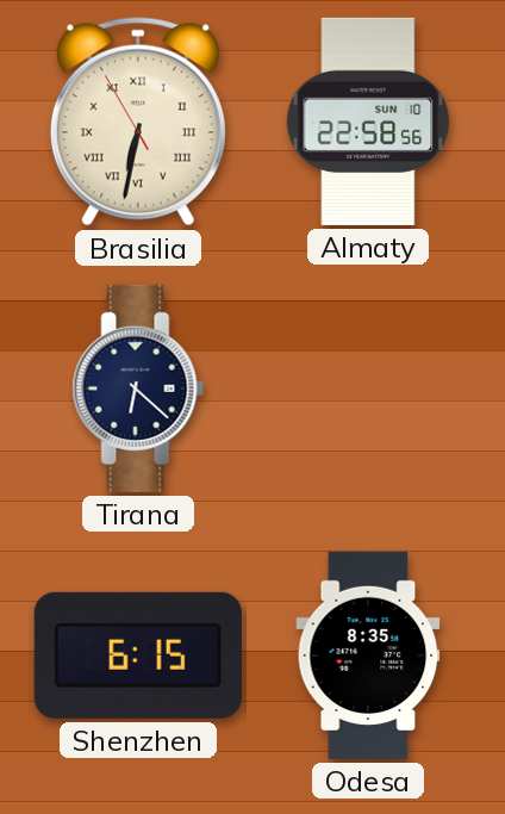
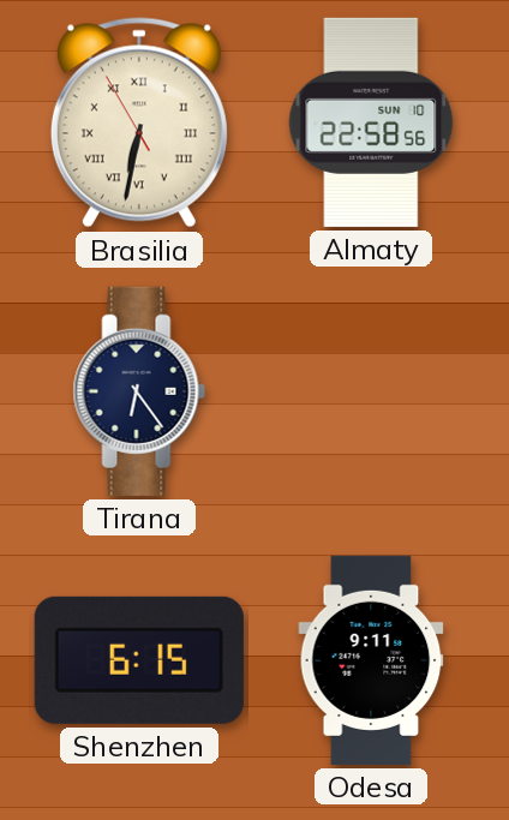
Tirana: 6:22 -> 6:24 (139, 391)
Odesa: 8:35 -> 9:11 (371, 660)
